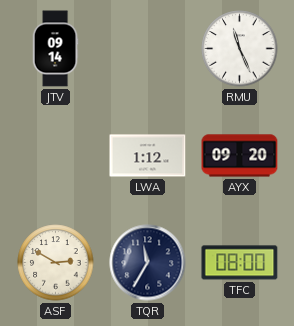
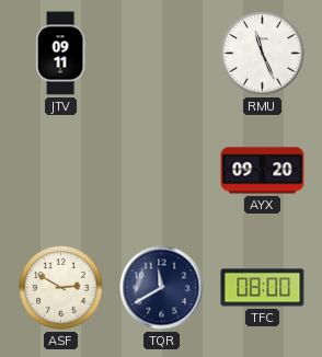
JTV: 09:14 -> 09:11 (60, 54)
LWA: 1:12 -> none (148, 156)
TQR: 11:35 -> 11:40 (162, 288)
